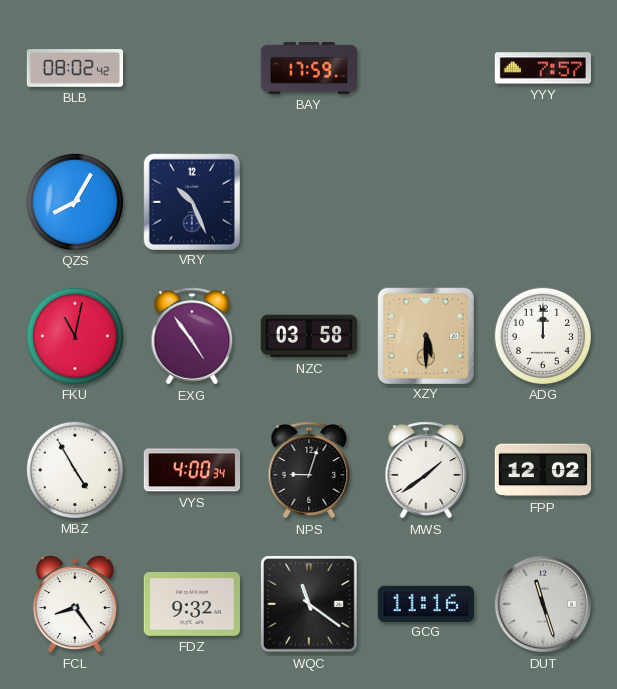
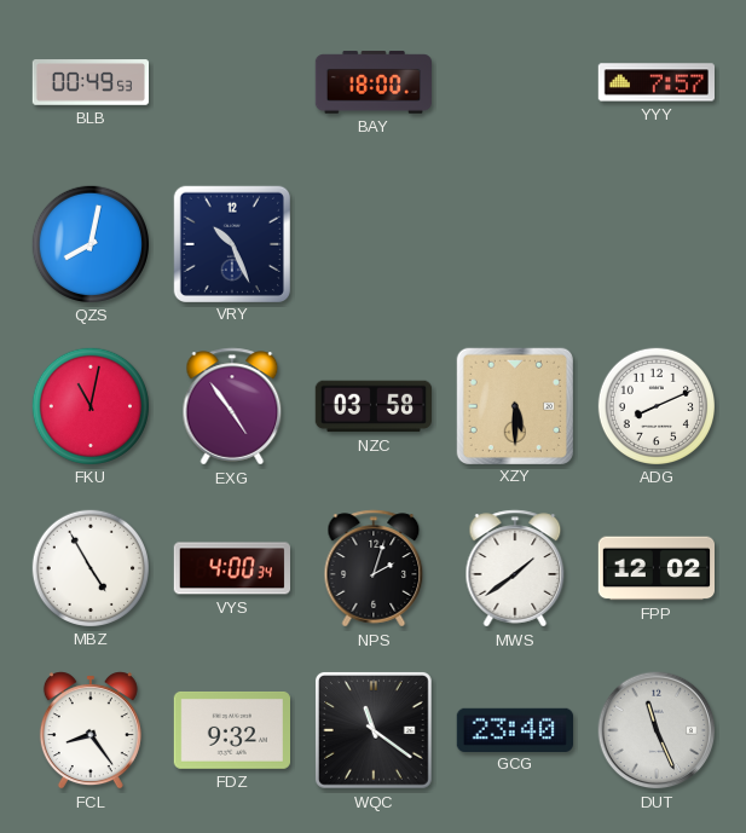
BLB: 08:02 -> 00:49 (91, 82)
BAY: 17:59 -> 18:00 (372, 82)
QZS: 8:05 -> 8:02 (89, 243)
ADG: 12:00 -> 8:11 (655, 405)
NPS: 9:03 -> 2:03 (374, 568)
GCG: 11:16 -> 23:40 (514, 729)
DUT: 11:27 -> 11:26 (657, 730)
